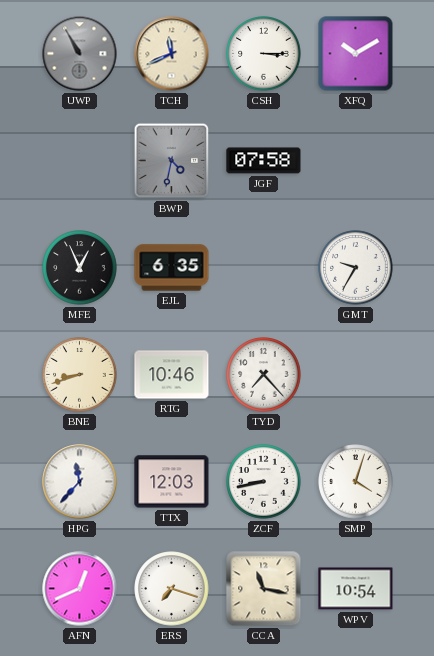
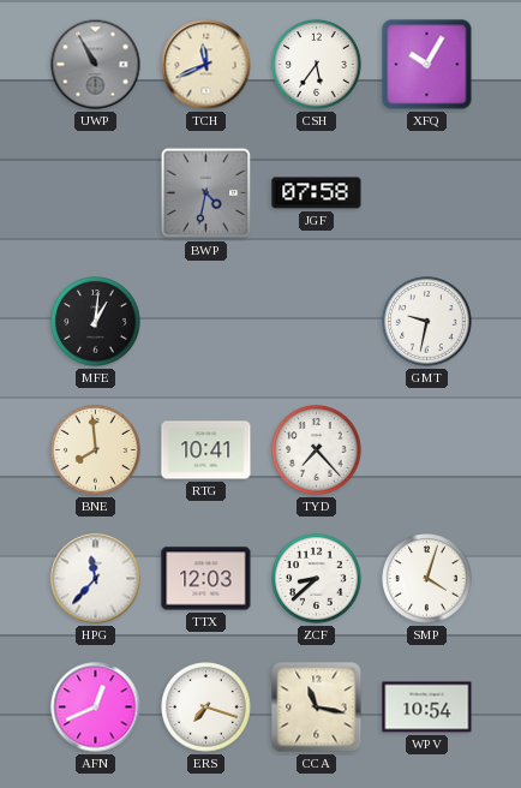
CSH: 3:15 -> 5:36 (317, 65)
XFQ: 10:10 -> 10:05 (427, 65)
MFE: 12:56 -> 1:01 (96, 322)
EJL: 6:35 -> none (172, 268)
GMT: 9:35 -> 9:32 (427, 322)
BNE: 8:42 -> 7:59 (96, 450)
RTG: 10:46 -> 10:41 (206, 450)
ZCF: 8:43 -> 8:38 (317, 579)
